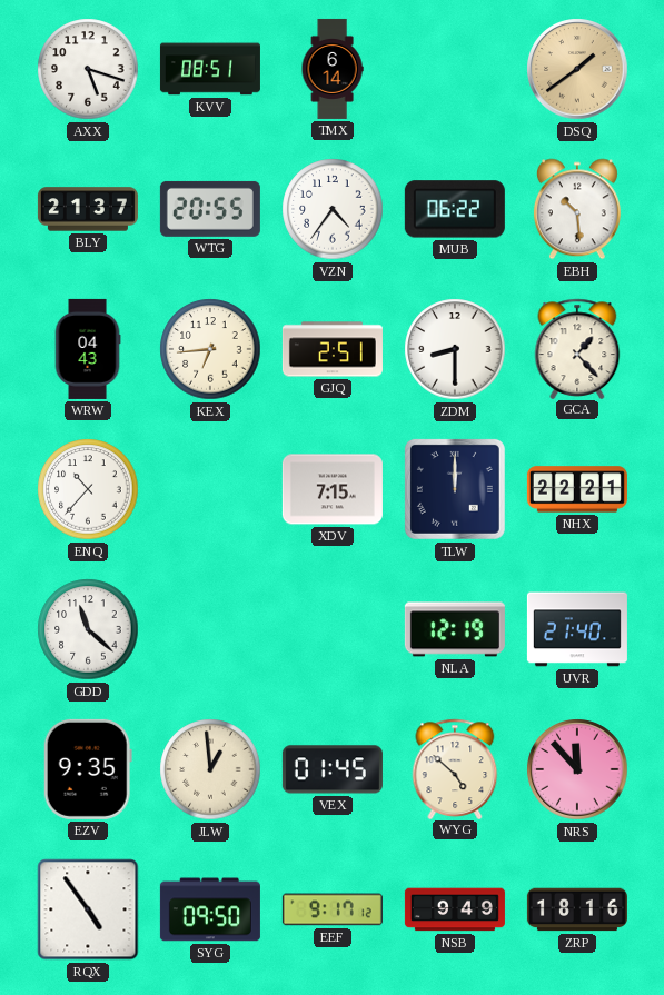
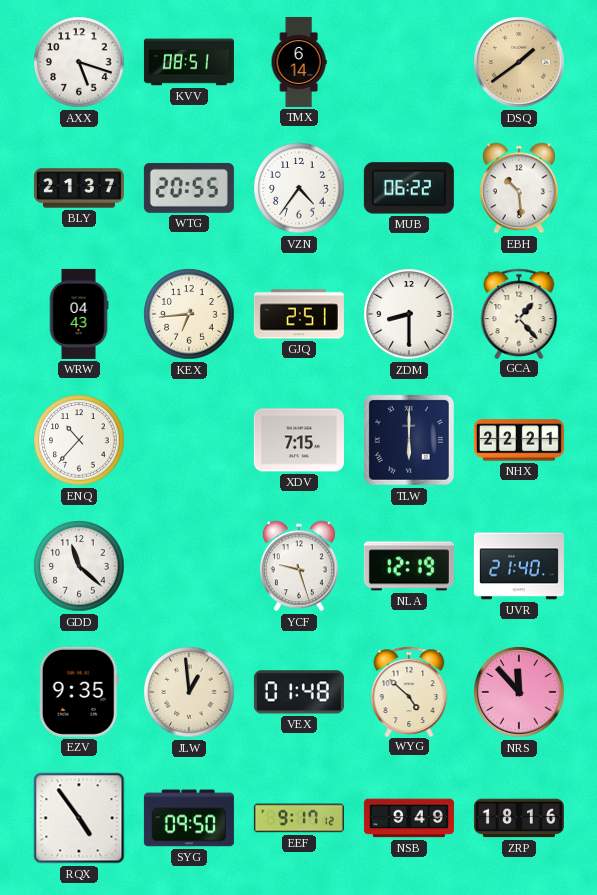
TLW: 12:00 -> 6:00 (409, 440)
YCF: none -> 9:27 (299, 566)
VEX: 01:45 -> 01:48 (299, 692)
